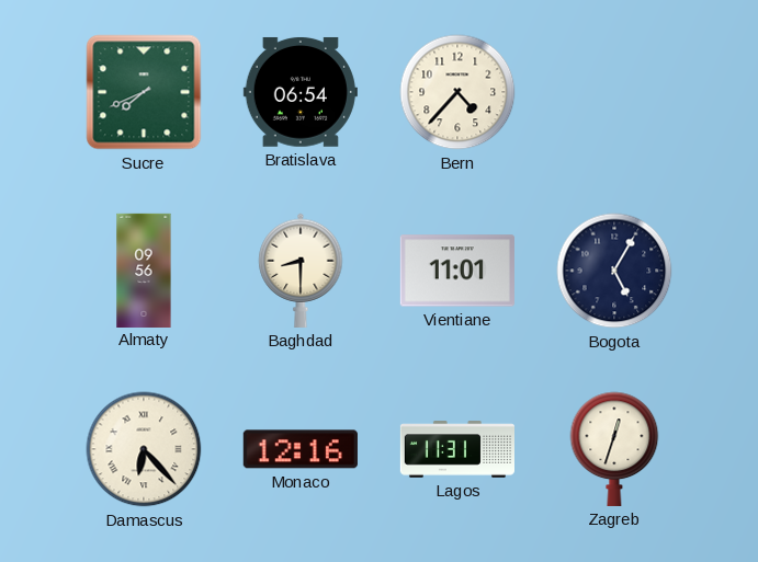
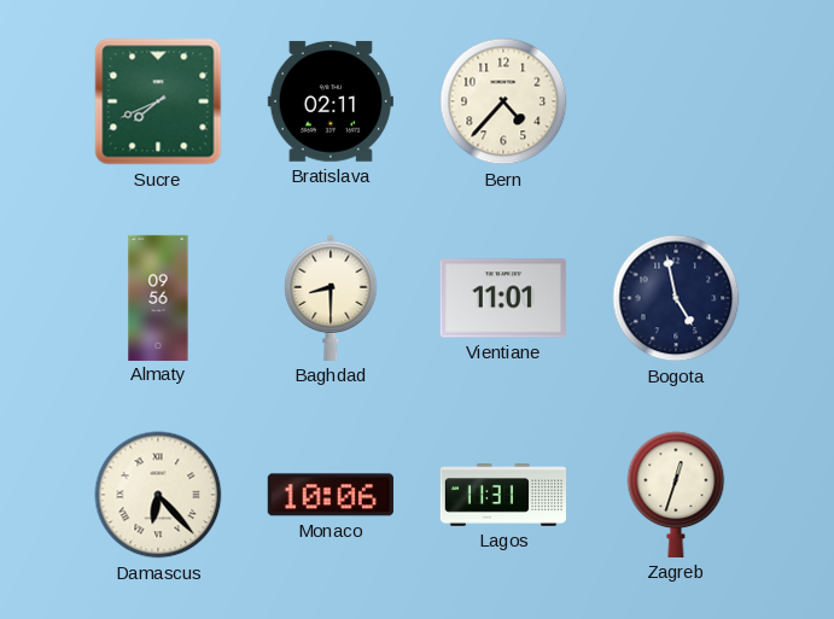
Bratislava: 06:54 -> 02:11 (331, 101)
Bogota: 5:05 -> 4:58 (676, 298)
Monaco: 12:16 -> 10:06 (331, 495)
